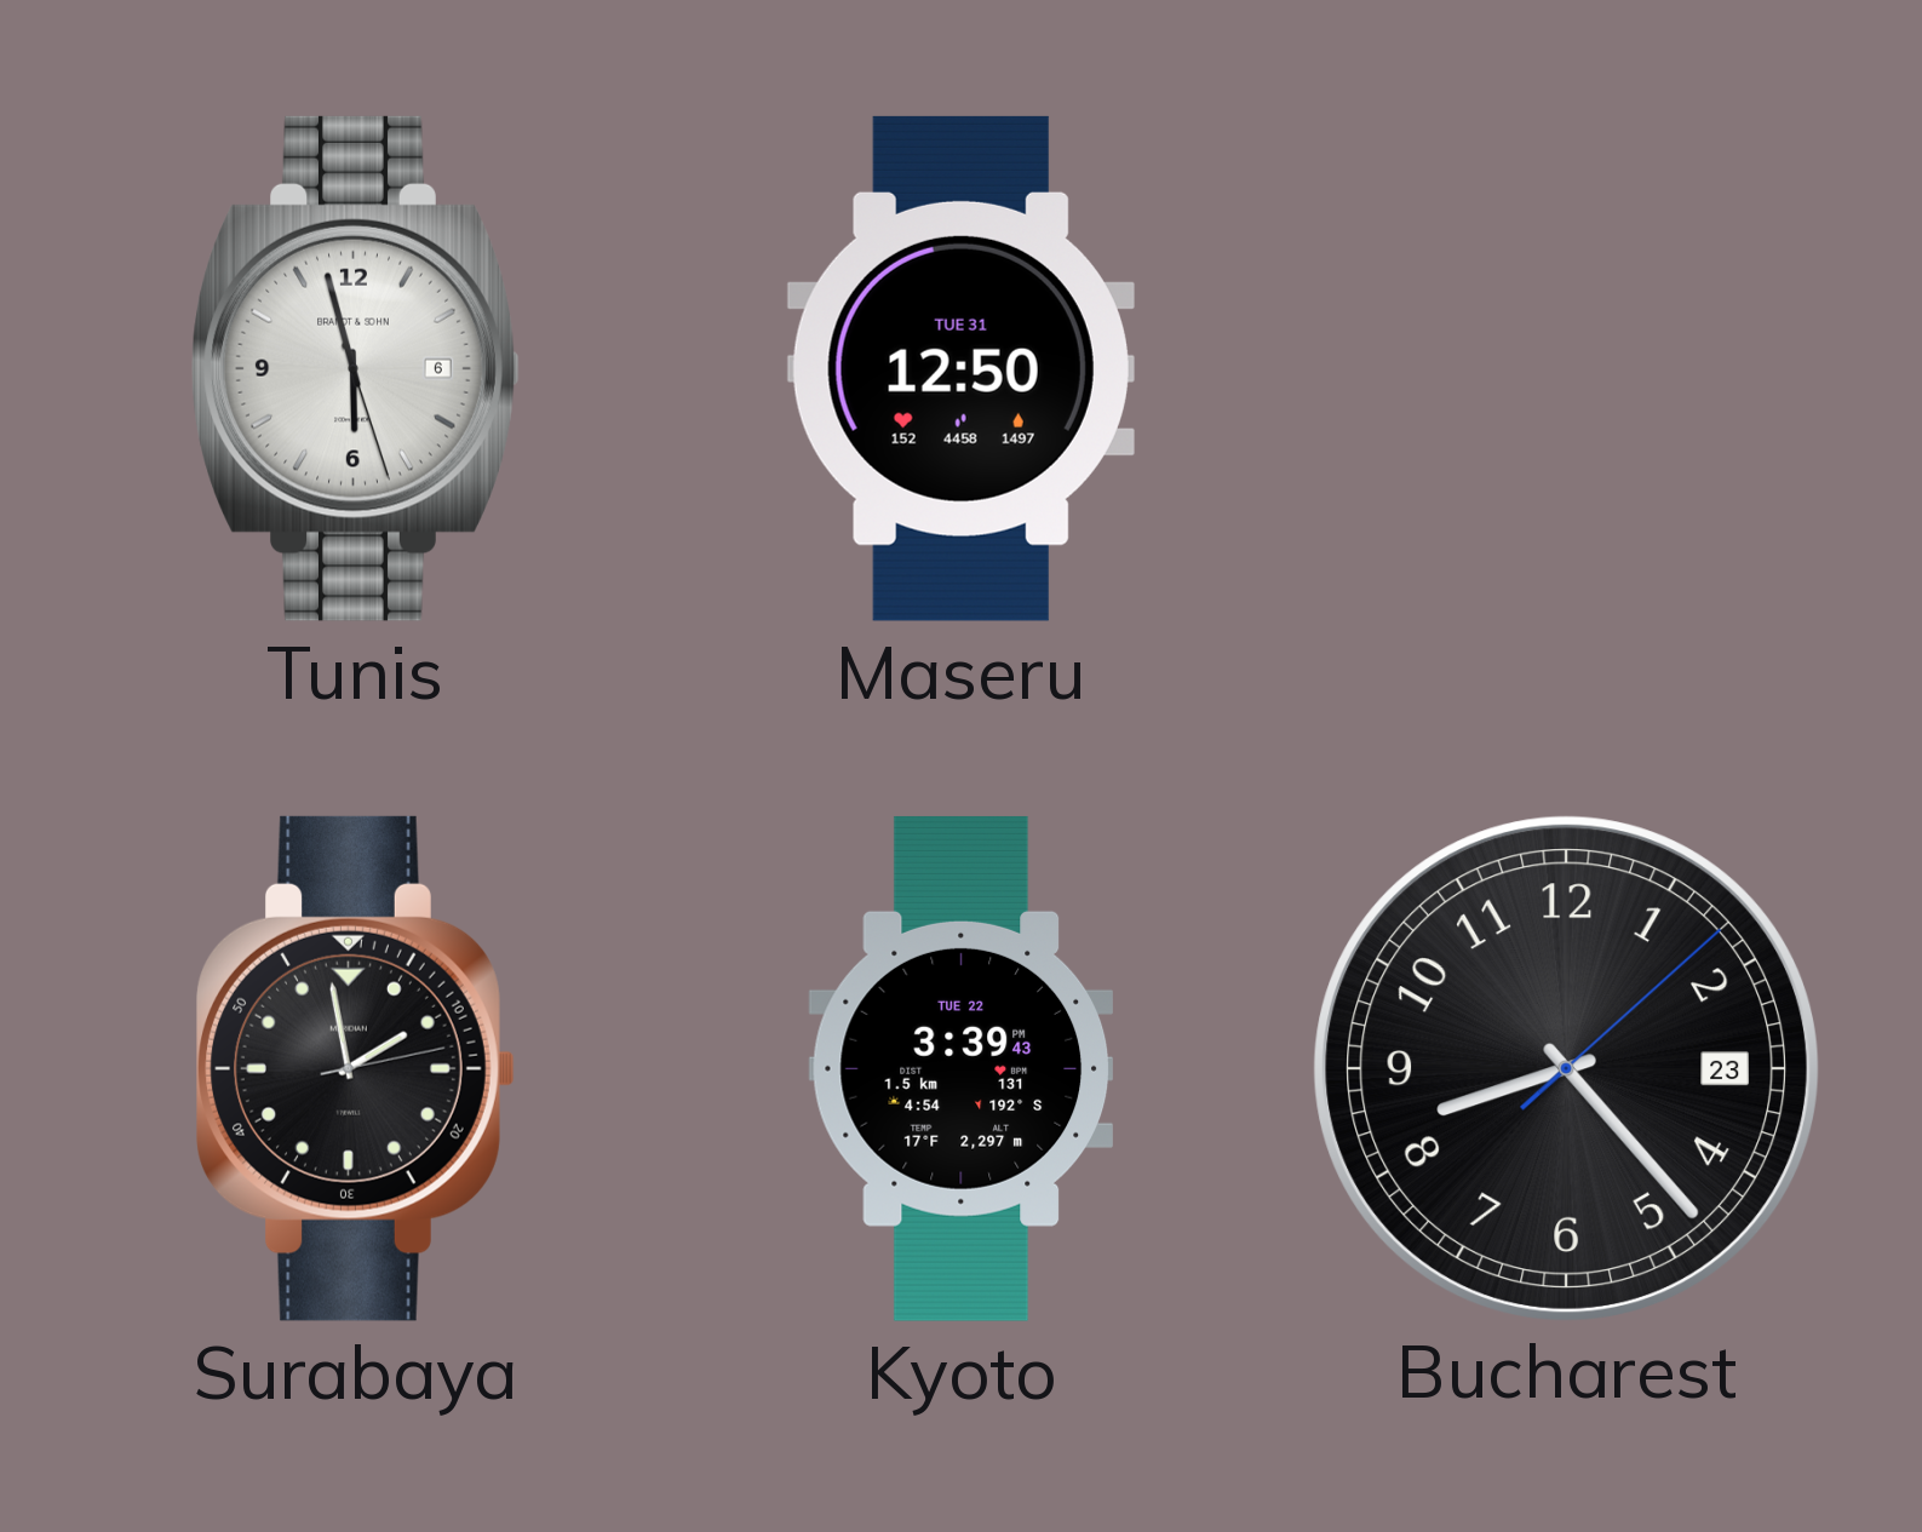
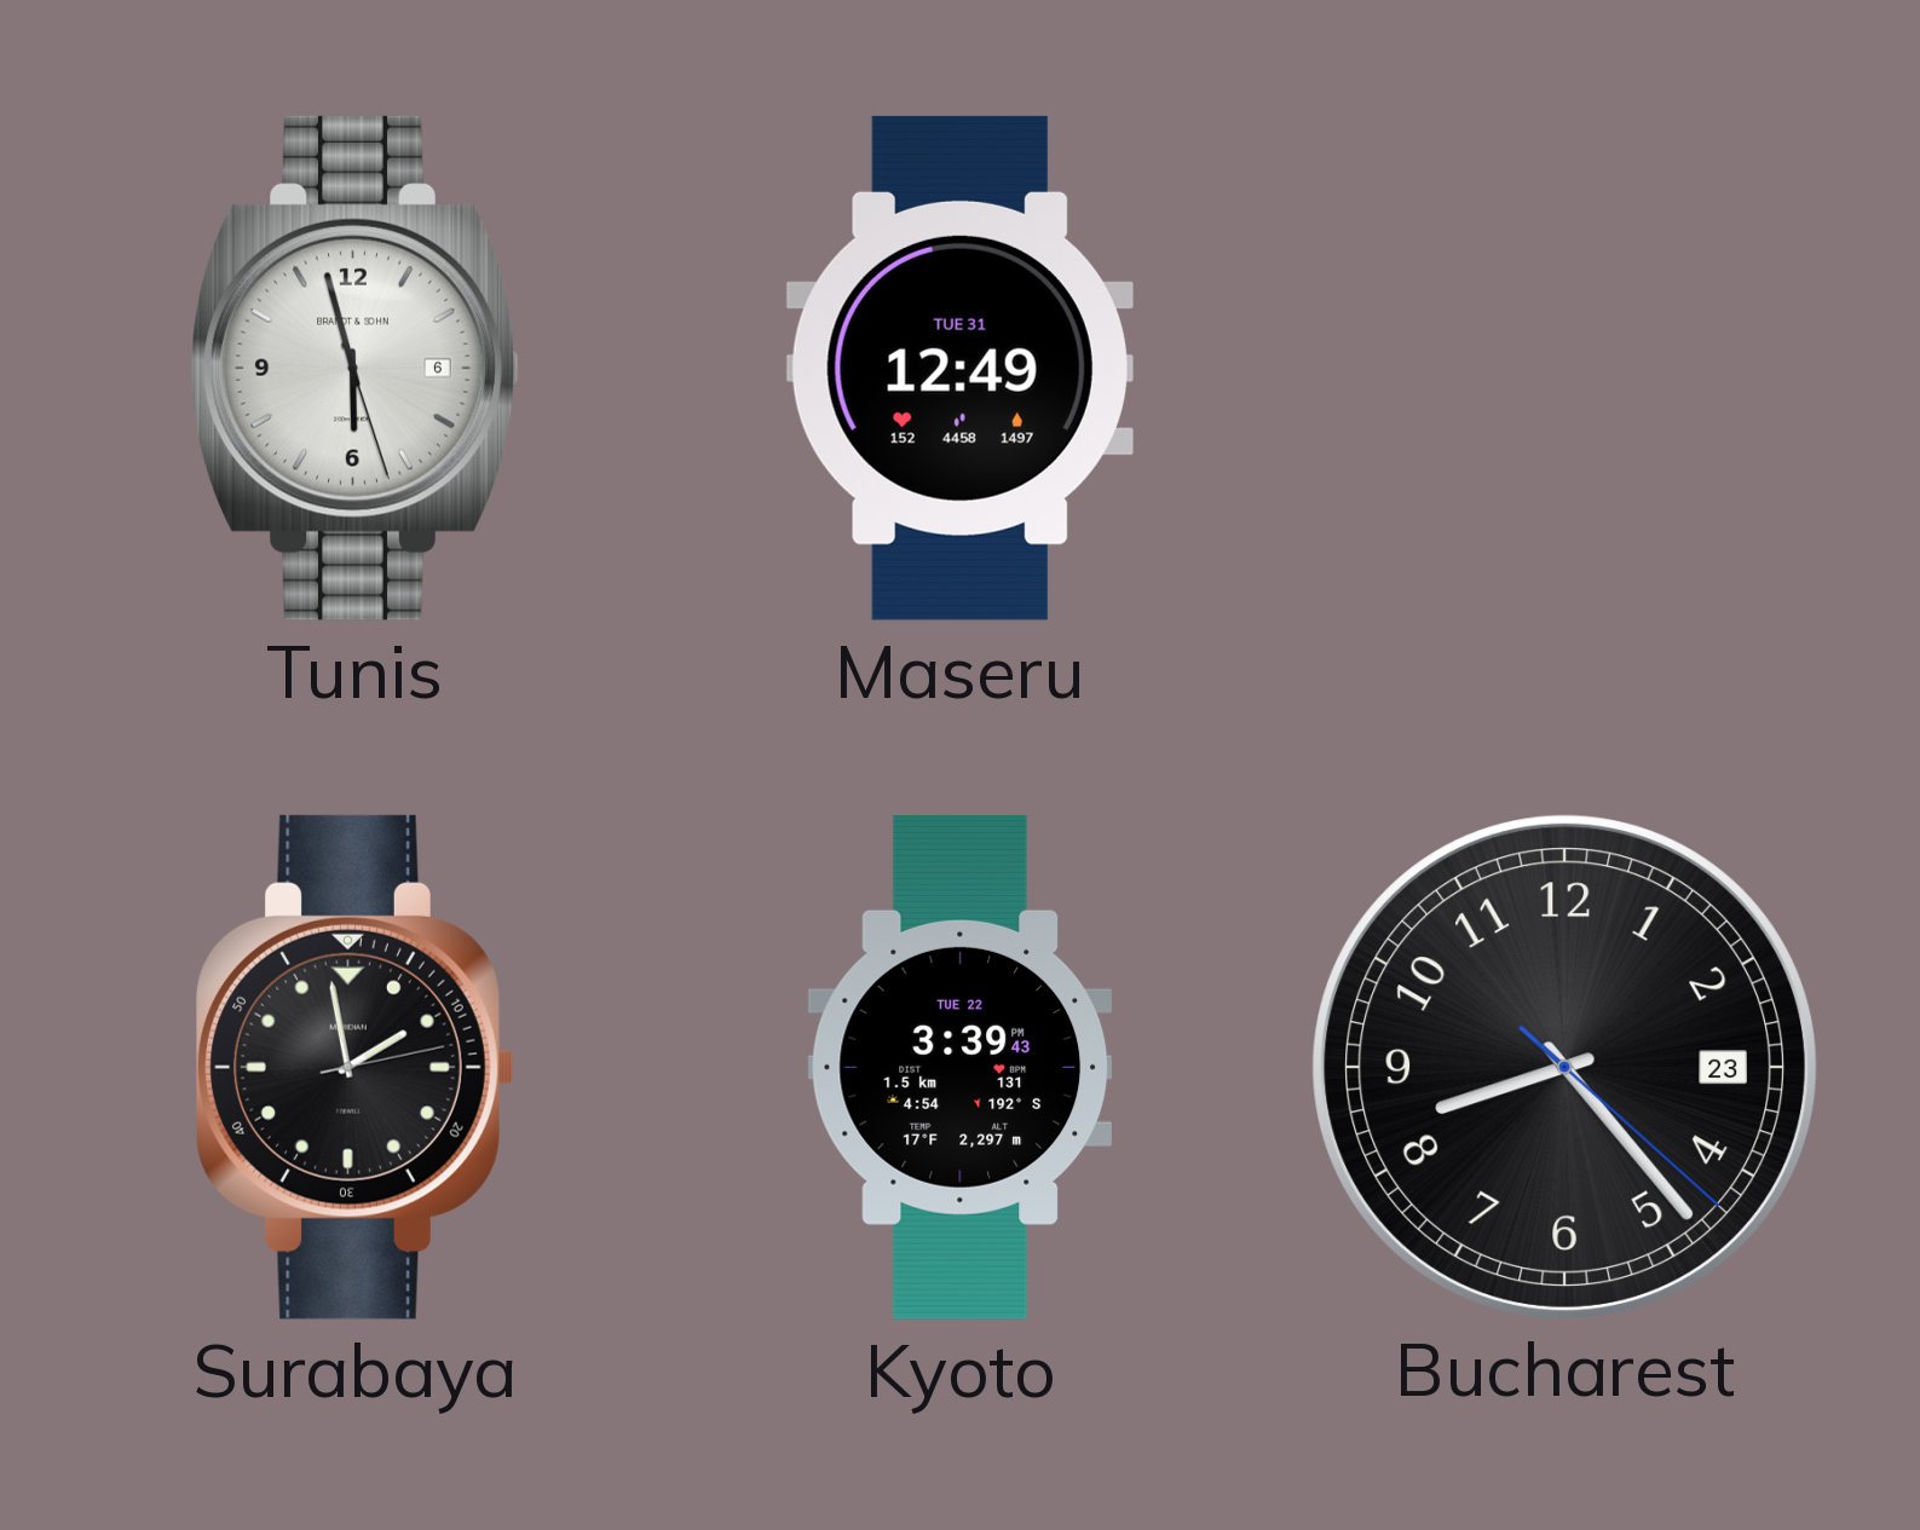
Maseru: 12:50 -> 12:49 (959, 368)
Bucharest: 8:23:08 -> 8:23:22 (1564, 1067)
